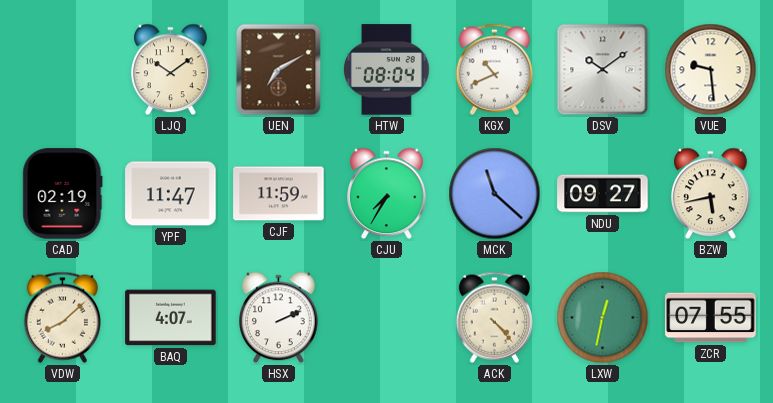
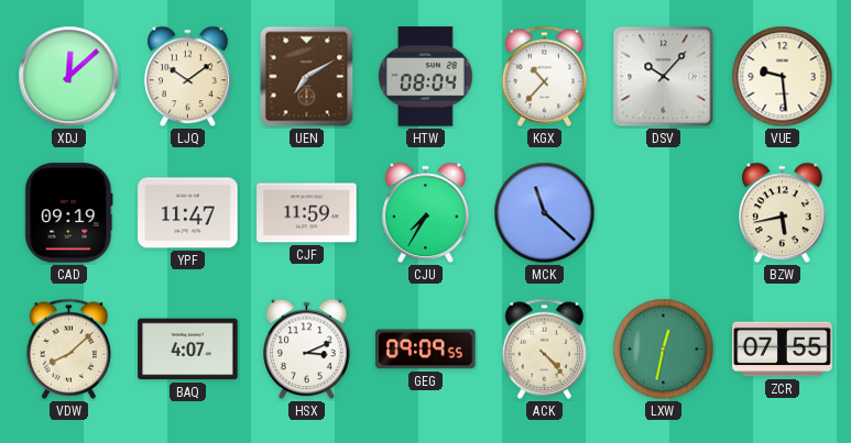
XDJ: none -> 12:08 (69, 77)
KGX: 10:41 -> 10:37 (545, 76)
DSV: 10:09 -> 10:07 (664, 77)
CAD: 02:19 -> 09:19 (69, 213)
NDU: 09:27 -> none (603, 194)
HSX: 2:11 -> 3:11 (307, 350)
GEG: none -> 09:09 (426, 350)
